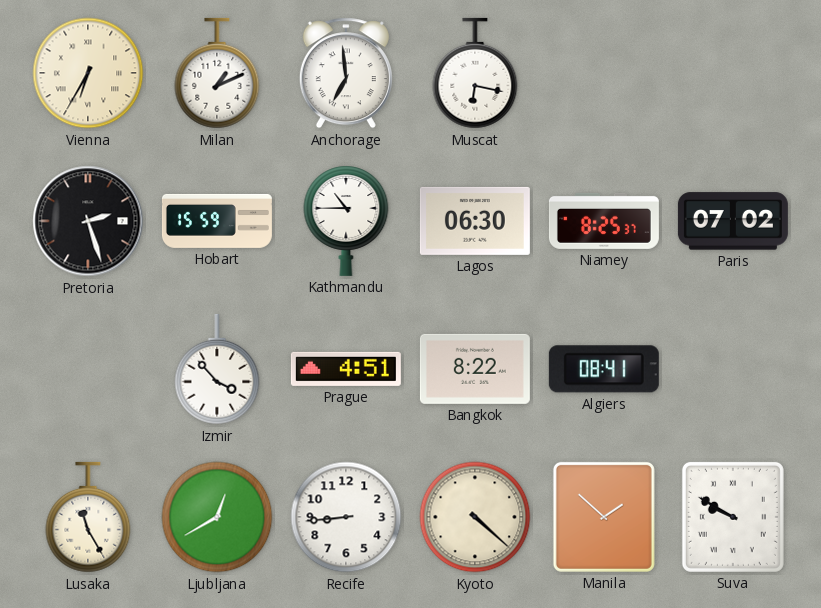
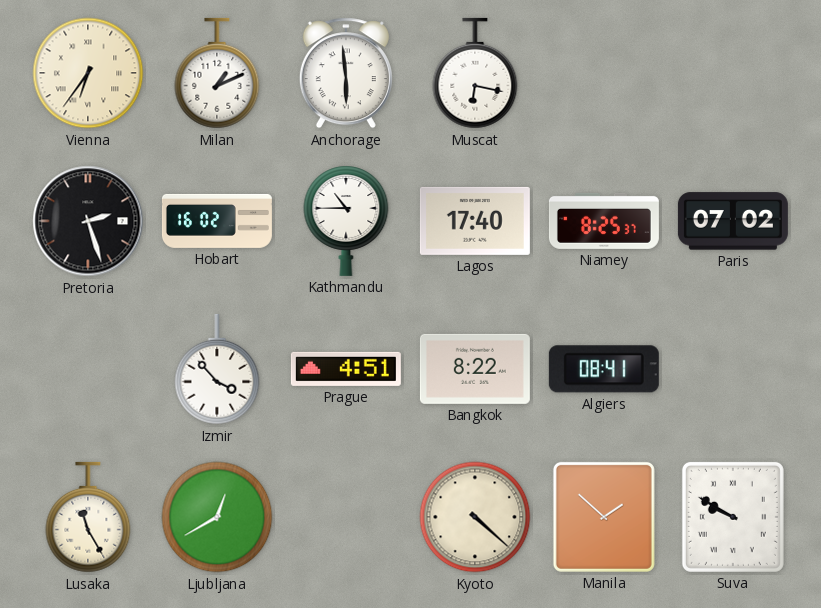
Vienna: 6:35 -> 6:36 (88, 73)
Anchorage: 6:59 -> 5:59 (346, 73)
Hobart: 15:59 -> 16:02 (217, 221)
Lagos: 06:30 -> 17:40 (475, 221)
Recife: 8:44 -> none (346, 517)
